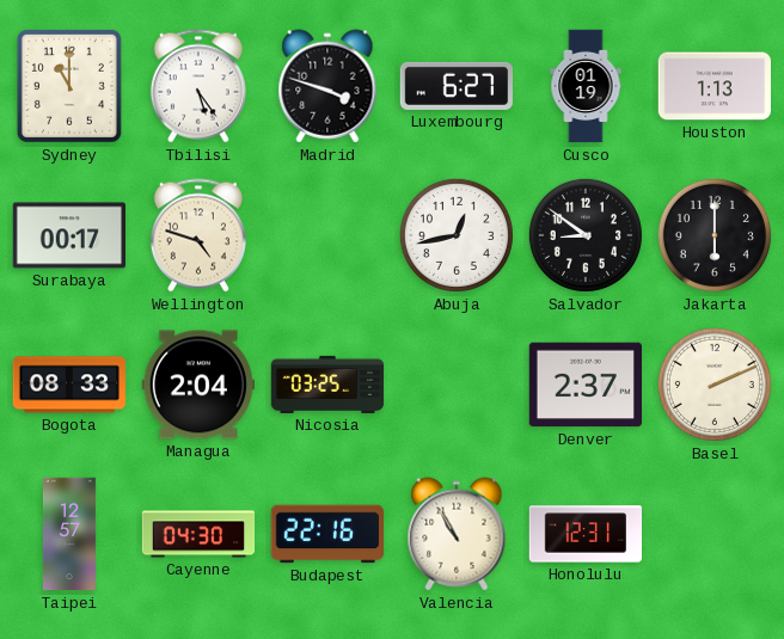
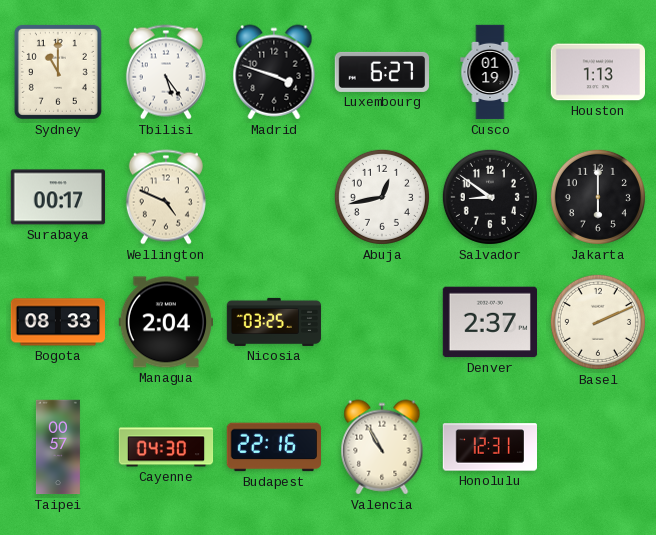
Wellington: 4:48 -> 4:49 (166, 197)
Taipei: 12:57 -> 00:57 (58, 447)
